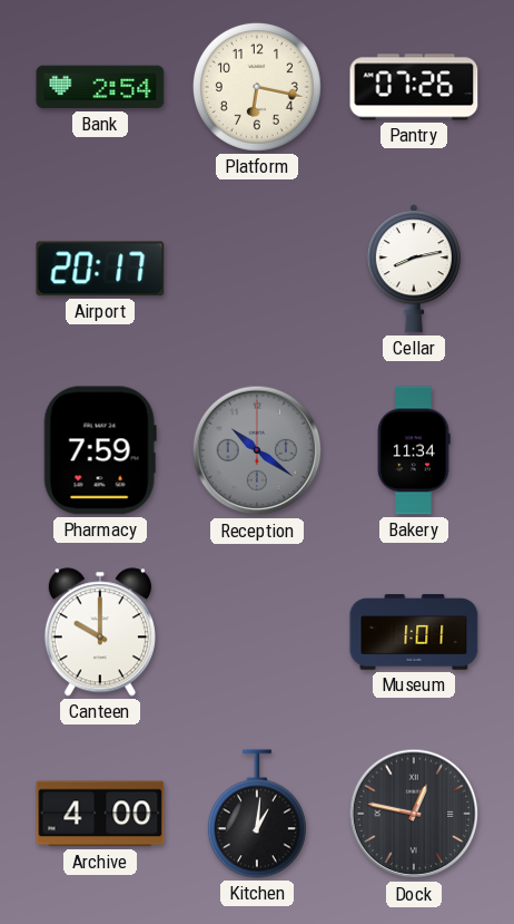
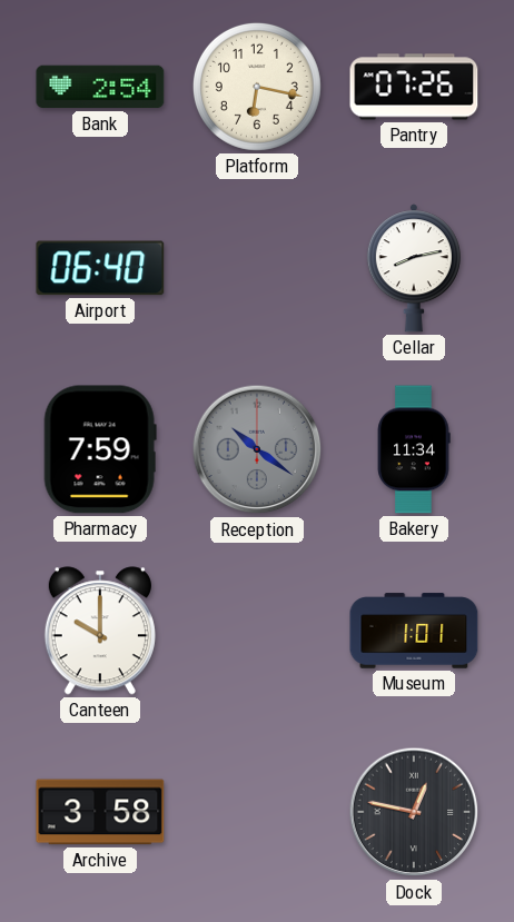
Airport: 20:17 -> 06:40 (100, 268)
Archive: 4:00 -> 3:58 (100, 812)
Kitchen: 1:01 -> none (257, 814)
